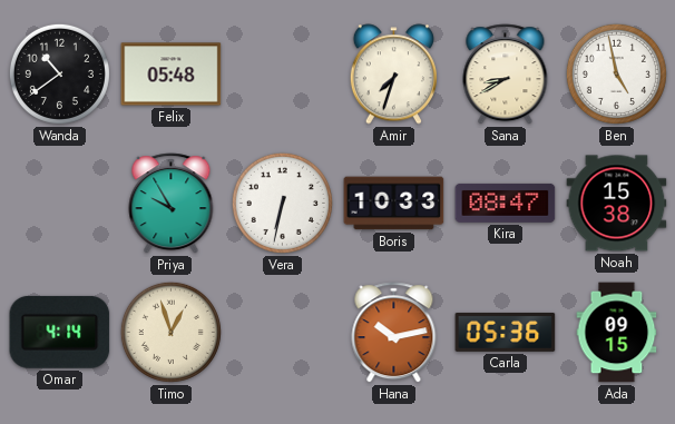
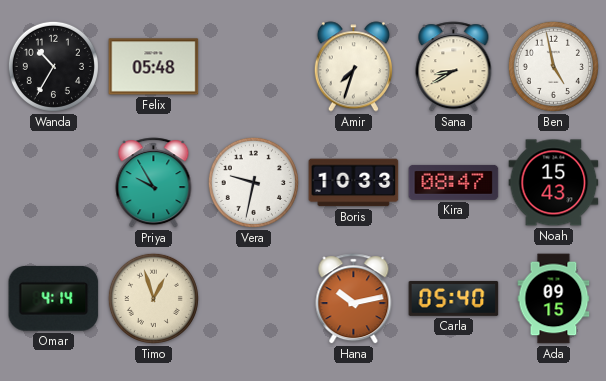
Wanda: 10:39 -> 10:35 (53, 66)
Vera: 6:32 -> 9:32 (253, 182)
Noah: 15:38 -> 15:43 (554, 183)
Carla: 05:36 -> 05:40 (454, 298)
